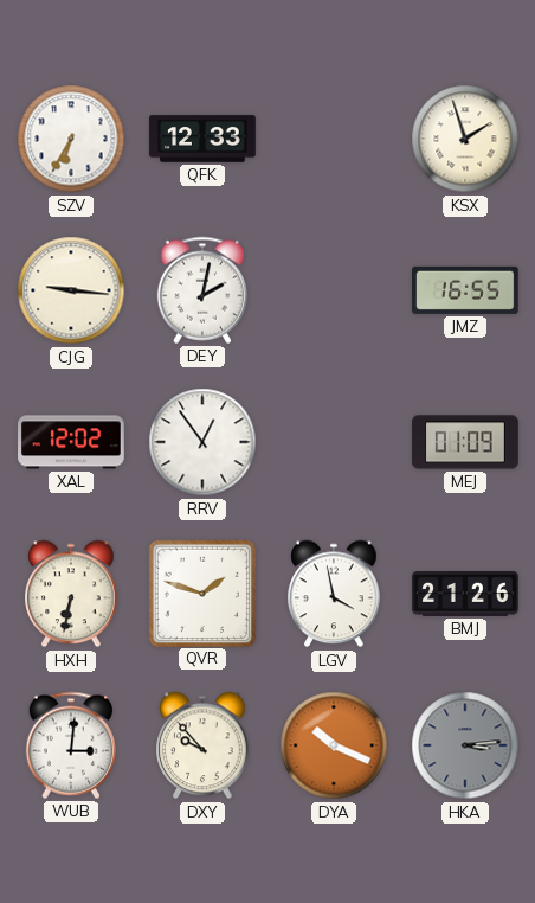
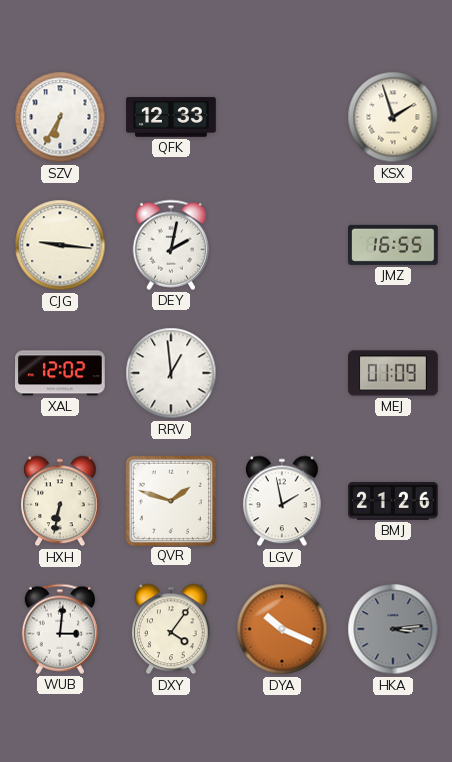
RRV: 12:54 -> 12:59 (171, 373)
LGV: 3:58 -> 1:58 (282, 501)
DXY: 9:53 -> 4:06 (171, 629)
